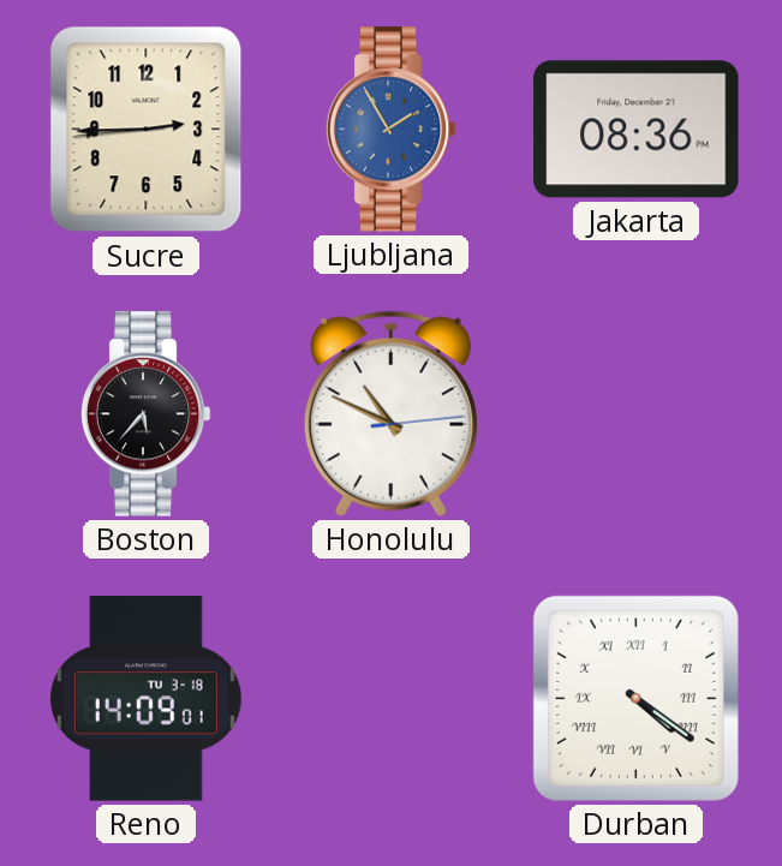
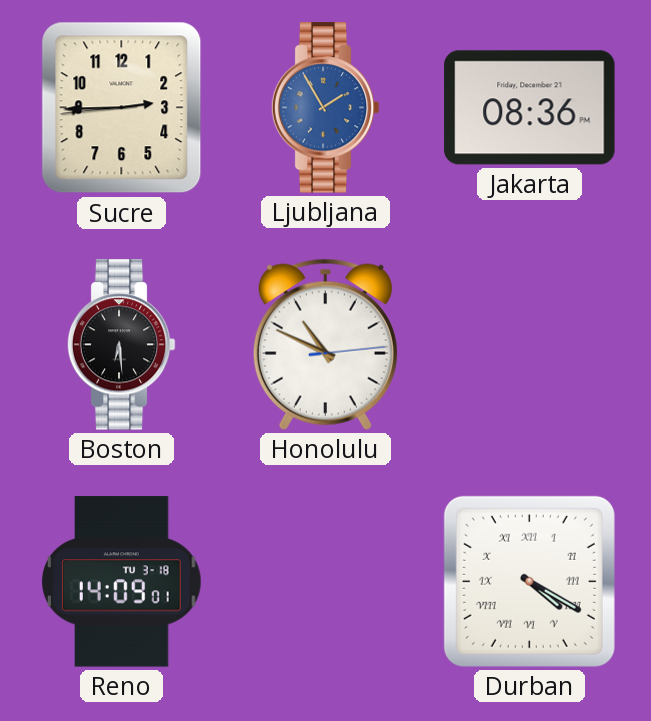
Boston: 5:37 -> 6:29 (121, 345)
Durban: 4:21 -> 4:20 (529, 581)
